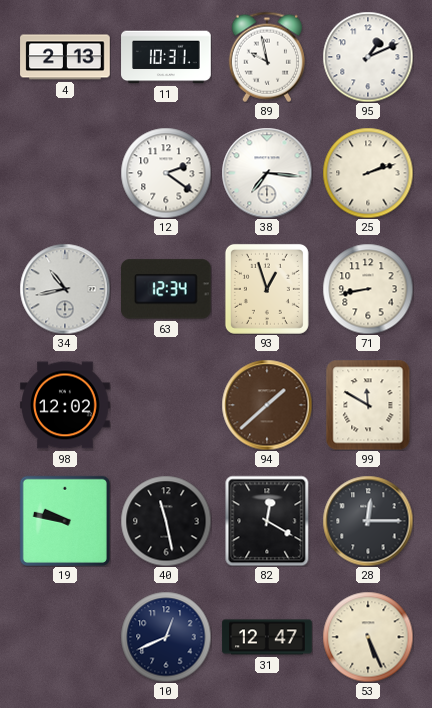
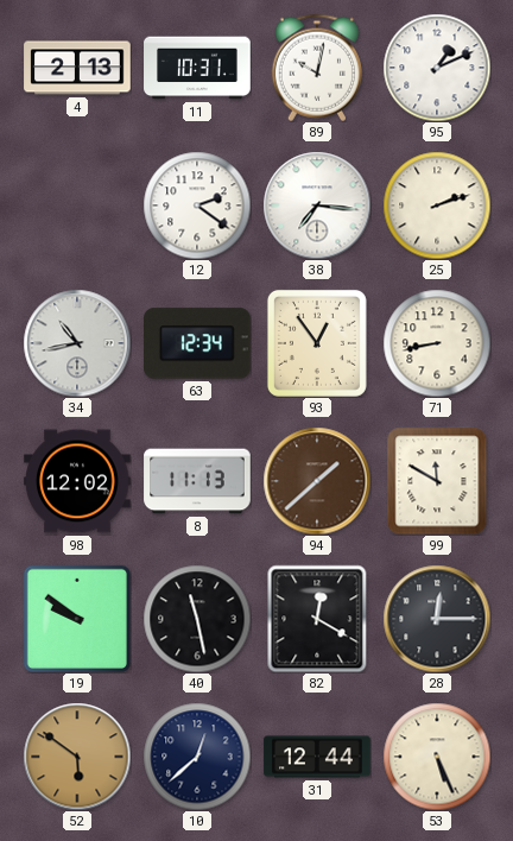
89: 9:58 -> 10:02 (316, 68)
93: 12:57 -> 12:54 (317, 343)
8: none -> 11:13 (197, 481)
19: 9:47 -> 9:51 (77, 619)
52: none -> 5:51 (77, 757)
10: 12:41 -> 12:38 (197, 757)
31: 12:47 -> 12:44 (317, 757)
